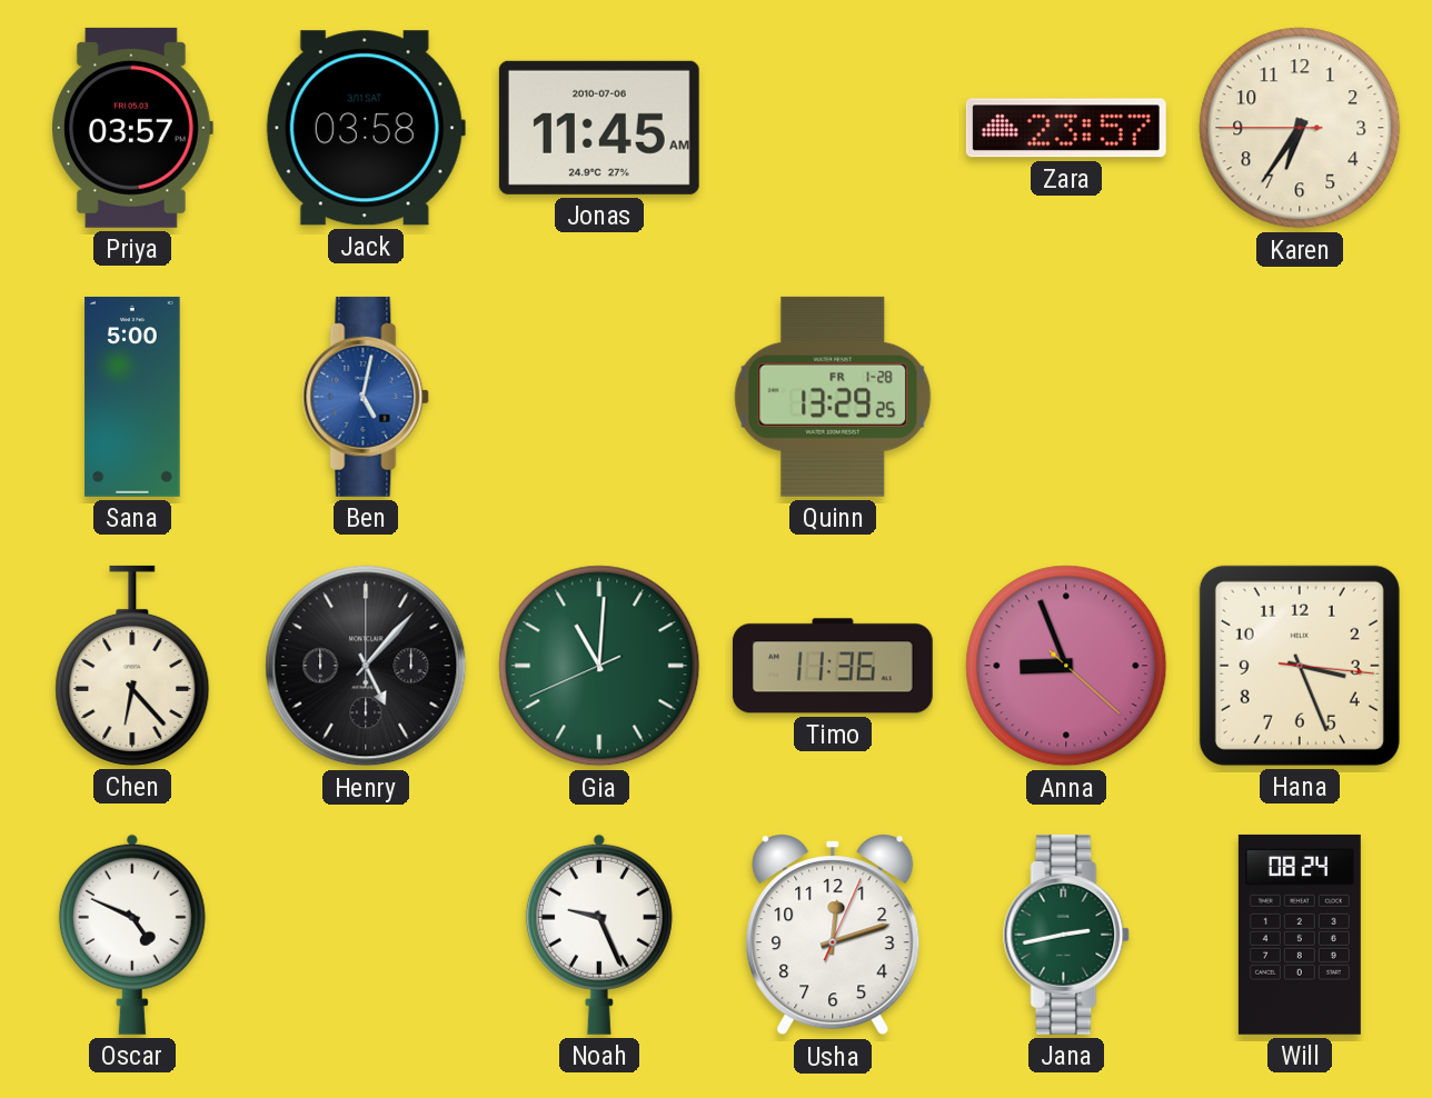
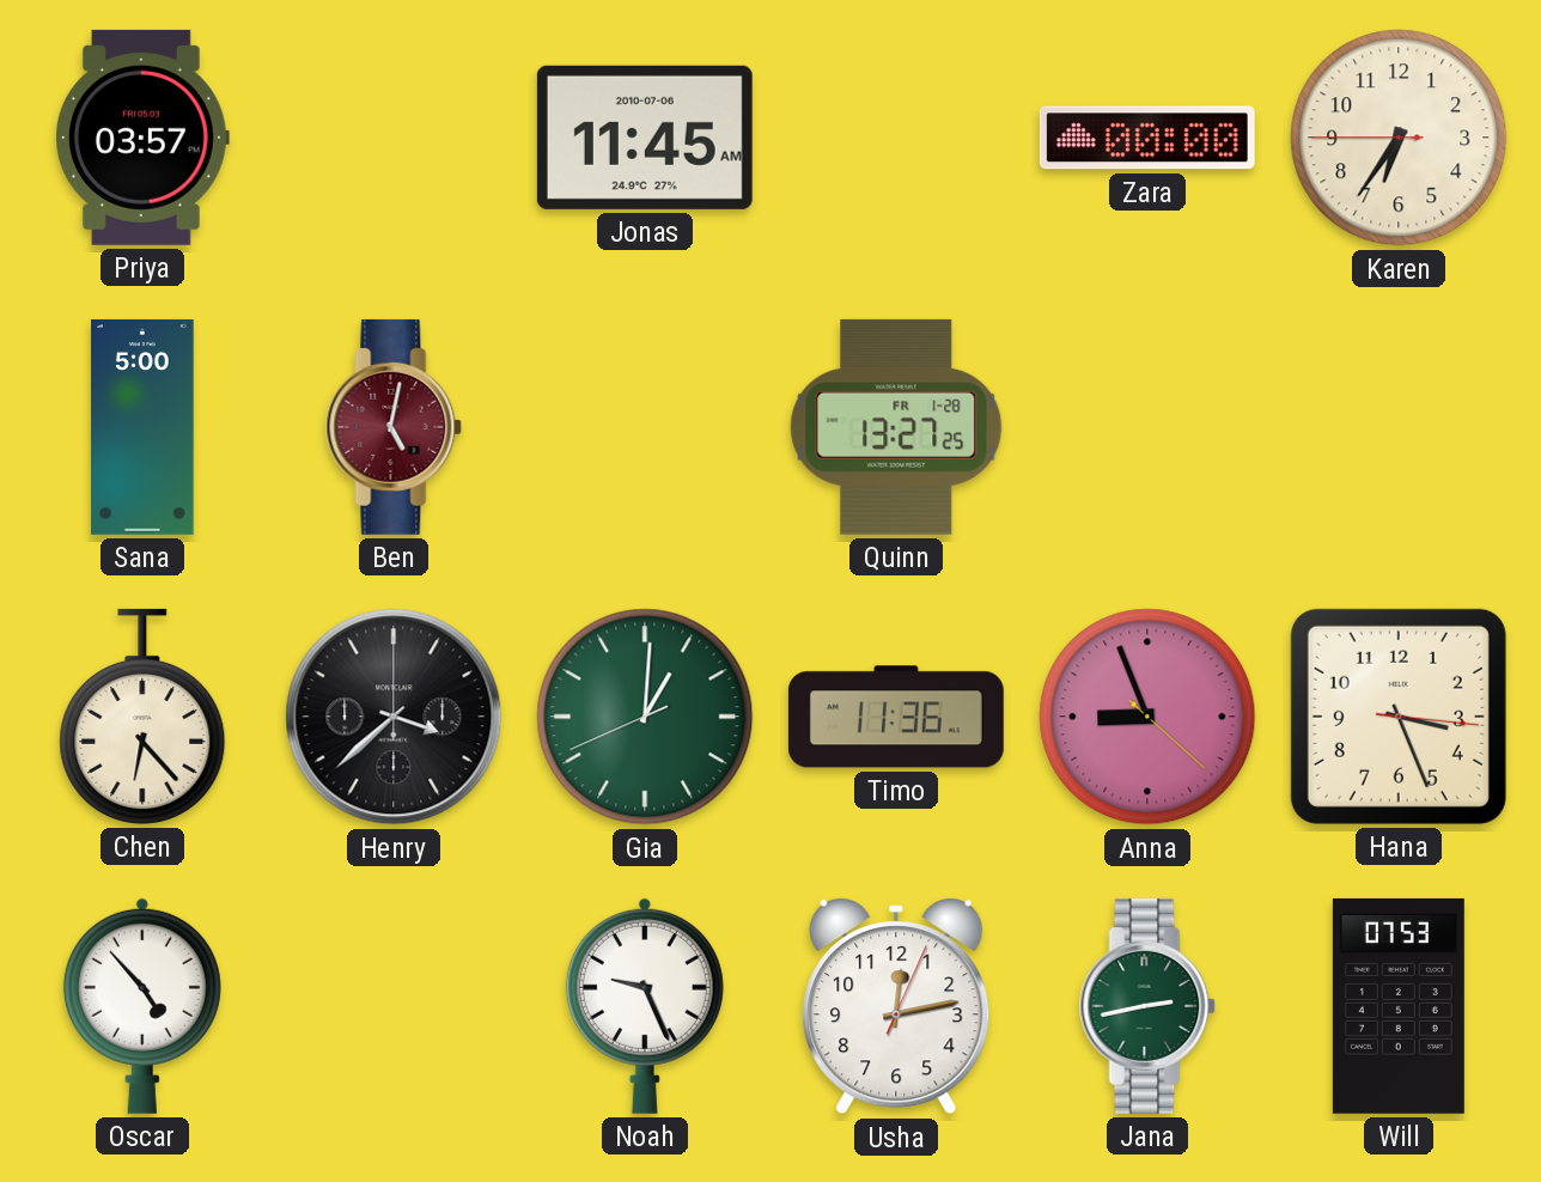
Jack: 03:58 -> none (366, 128)
Zara: 23:57 -> 00:00 (1147, 138)
Ben dial: blue -> burgundy (394, 427)
Quinn: 13:29 -> 13:27 (896, 427)
Henry: 5:07 -> 3:38 (394, 717)
Gia: 11:00 -> 1:00 (645, 717)
Oscar: 4:49 -> 4:53 (142, 1006)
Usha: 12:12 -> 12:13 (896, 1007)
Will: 08:24 -> 07:53 (1399, 1006)
